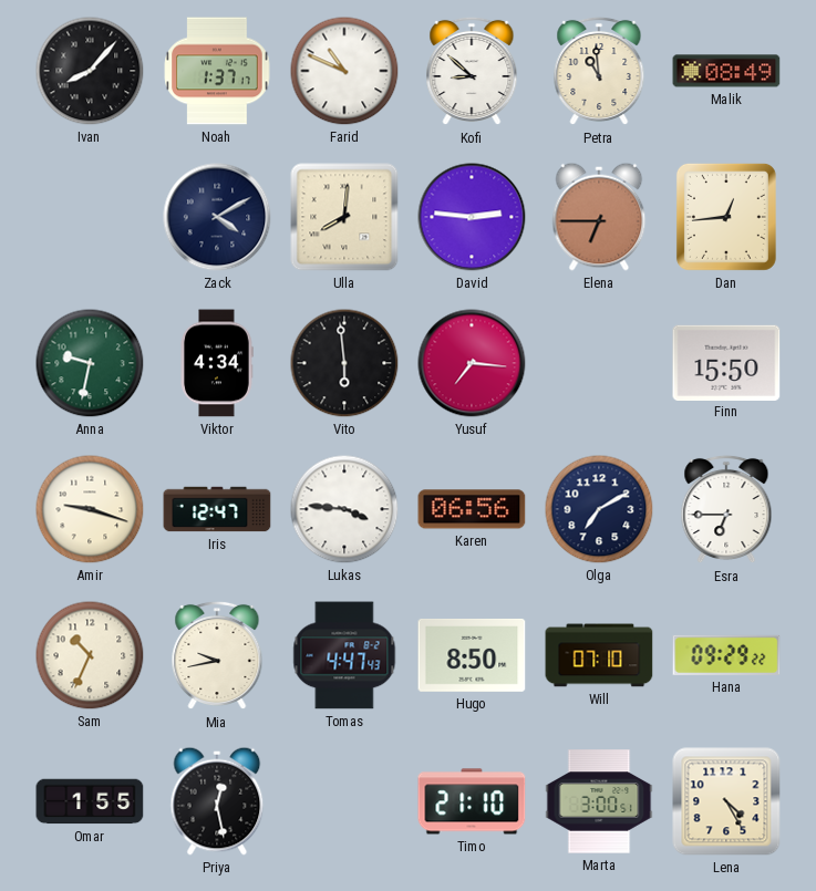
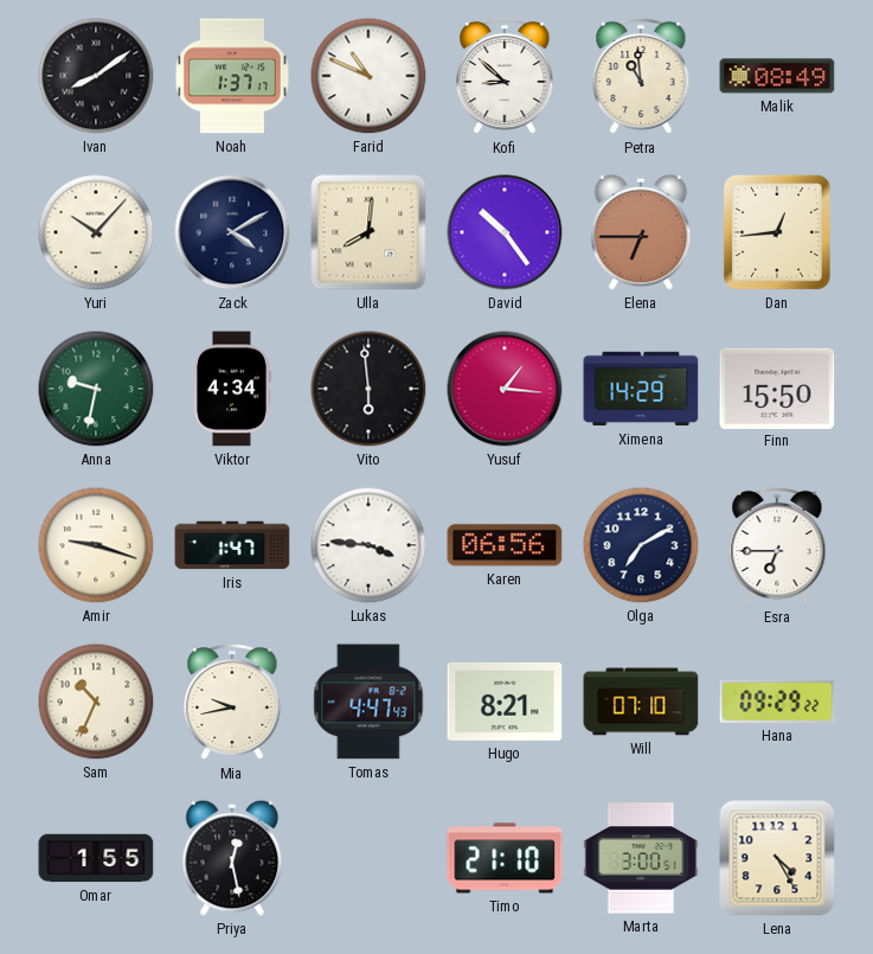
Ivan: 8:07 -> 8:09 (96, 76)
Yuri: none -> 10:07 (96, 232)
David: 2:46 -> 10:24 (505, 232)
Yusuf: 7:16 -> 1:16 (505, 389)
Ximena: none -> 14:29 (641, 389)
Iris: 12:47 -> 1:47 (232, 545)
Hugo: 8:50 -> 8:21 (505, 702)
